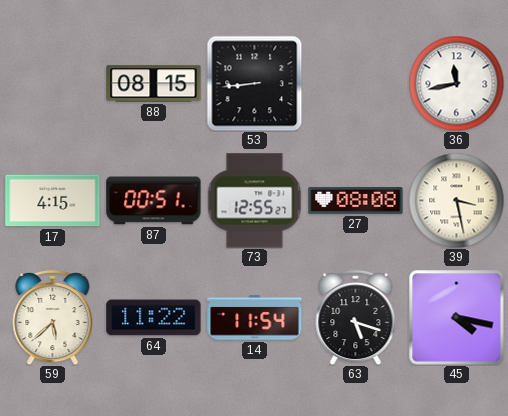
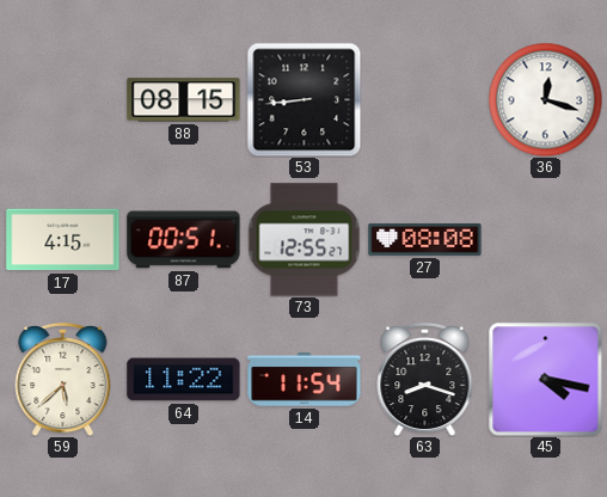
36: 11:43 -> 12:18 (545, 99)
39: 3:28 -> none (456, 200)
63: 5:18 -> 8:18 (425, 379)
